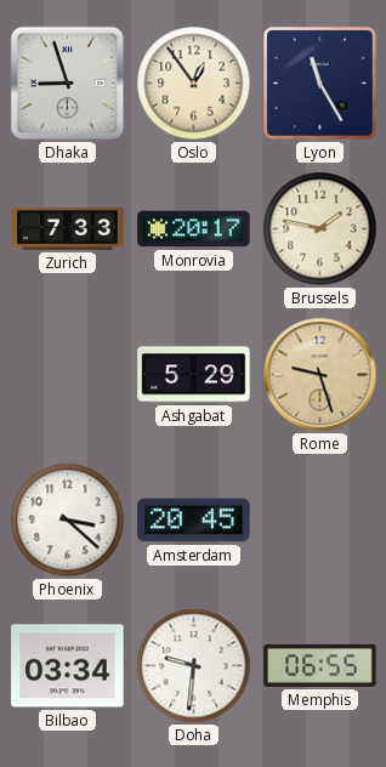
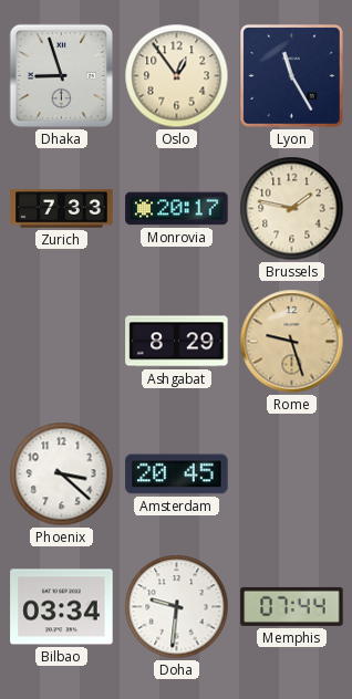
Ashgabat: 5:29 -> 8:29 (177, 342)
Memphis: 06:55 -> 07:44 (292, 606)
